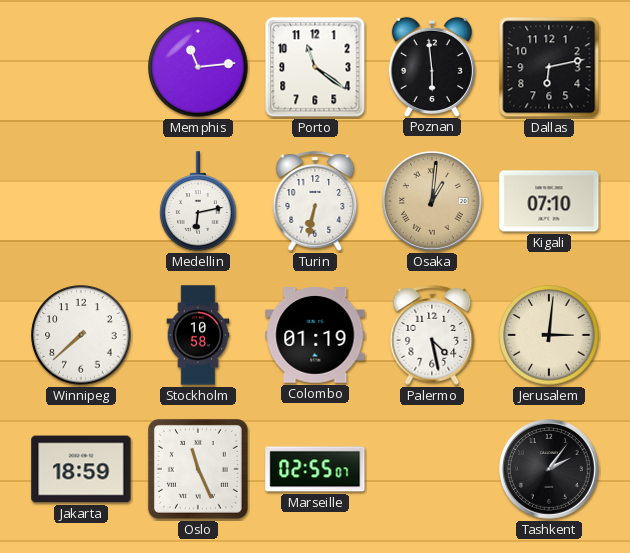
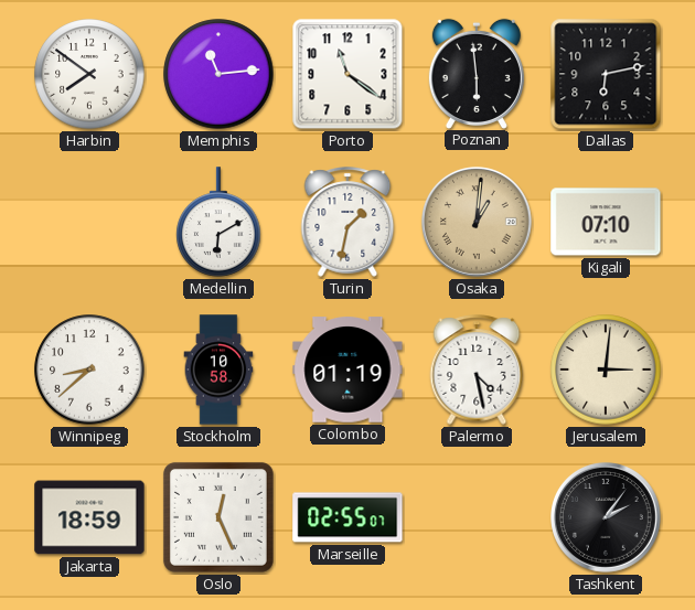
Harbin: none -> 7:51 (89, 74)
Medellin: 6:13 -> 6:10 (218, 222)
Turin: 6:32 -> 1:32 (347, 222)
Winnipeg: 7:38 -> 8:38 (89, 370)
Oslo: 11:26 -> 12:26 (218, 517)
